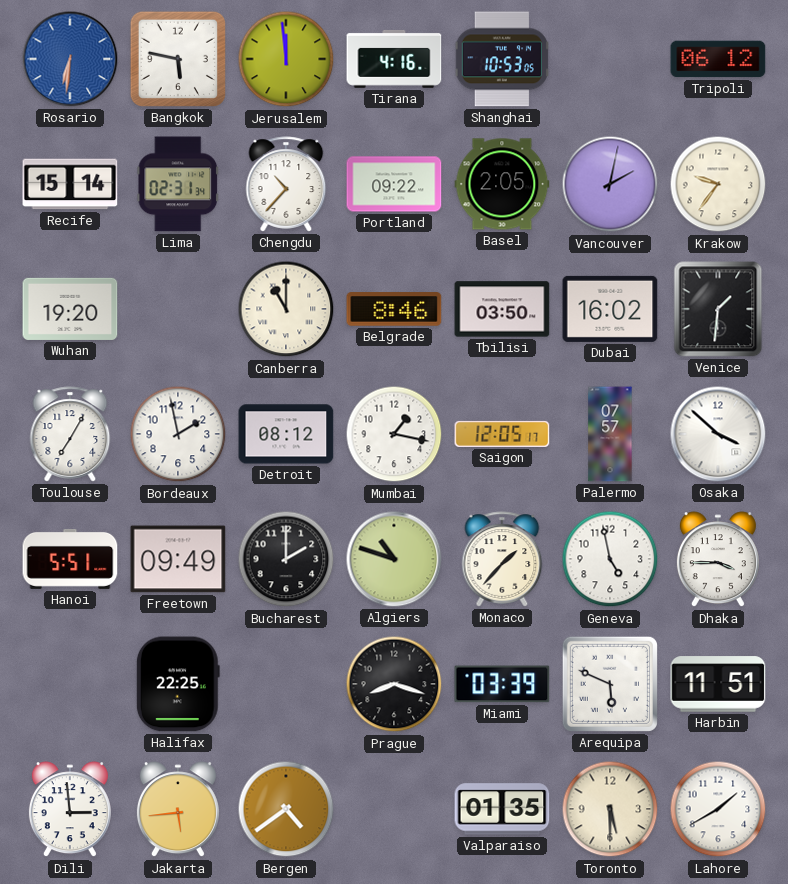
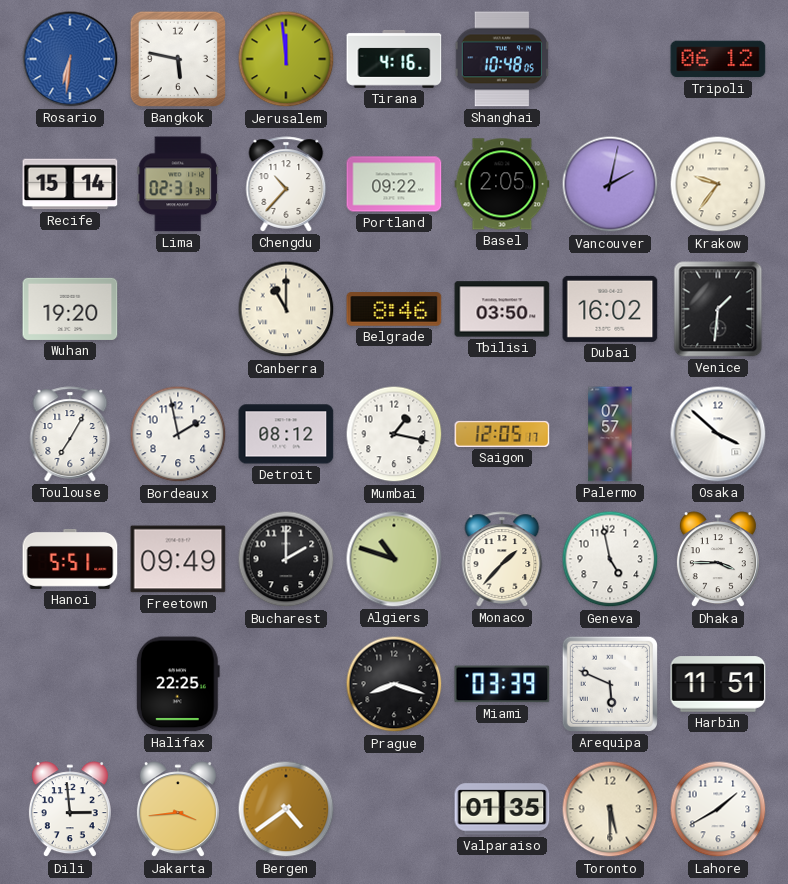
Shanghai: 10:53 -> 10:48 (502, 59)
Jakarta: 5:44 -> 3:44 (178, 810)
